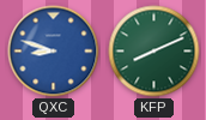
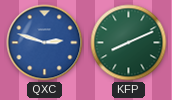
QXC: 8:48 -> 2:48 (45, 43)
